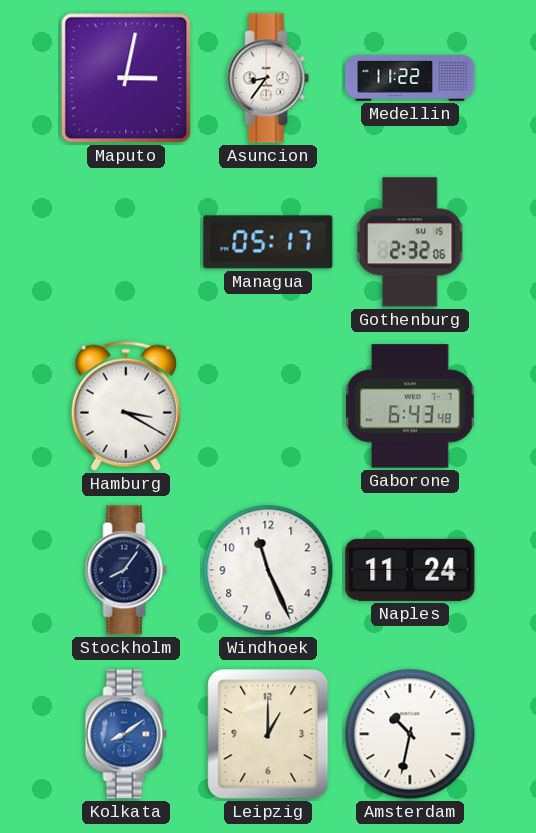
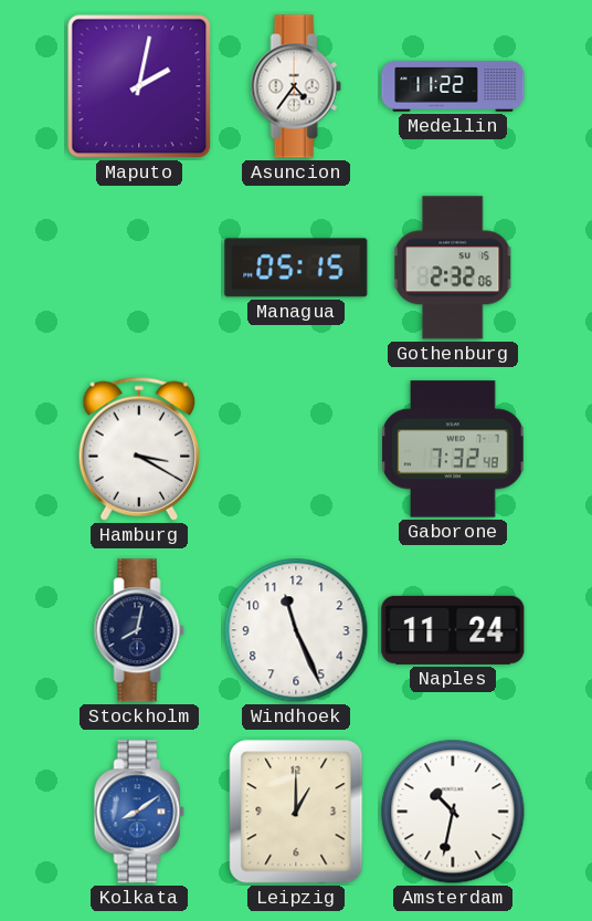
Maputo: 3:02 -> 2:02 (139, 86)
Asuncion: 8:36 -> 4:36 (296, 86)
Managua: 05:17 -> 05:15 (296, 268)
Gaborone: 6:43 -> 7:32 (453, 449)
Stockholm: 8:06 -> 8:02 (139, 630)
